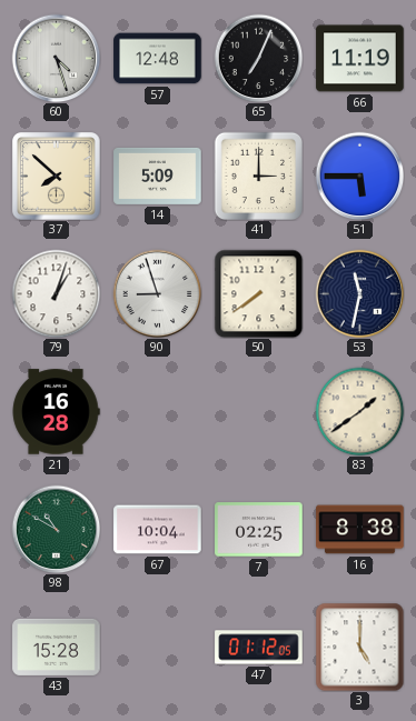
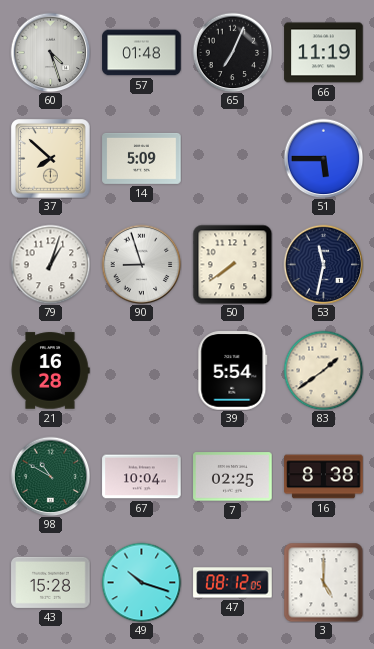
57: 12:48 -> 01:48 (142, 53)
41: 3:00 -> none (258, 176)
39: none -> 5:54 (233, 371)
49: none -> 10:18 (141, 582)
47: 01:12 -> 08:12 (233, 583)
